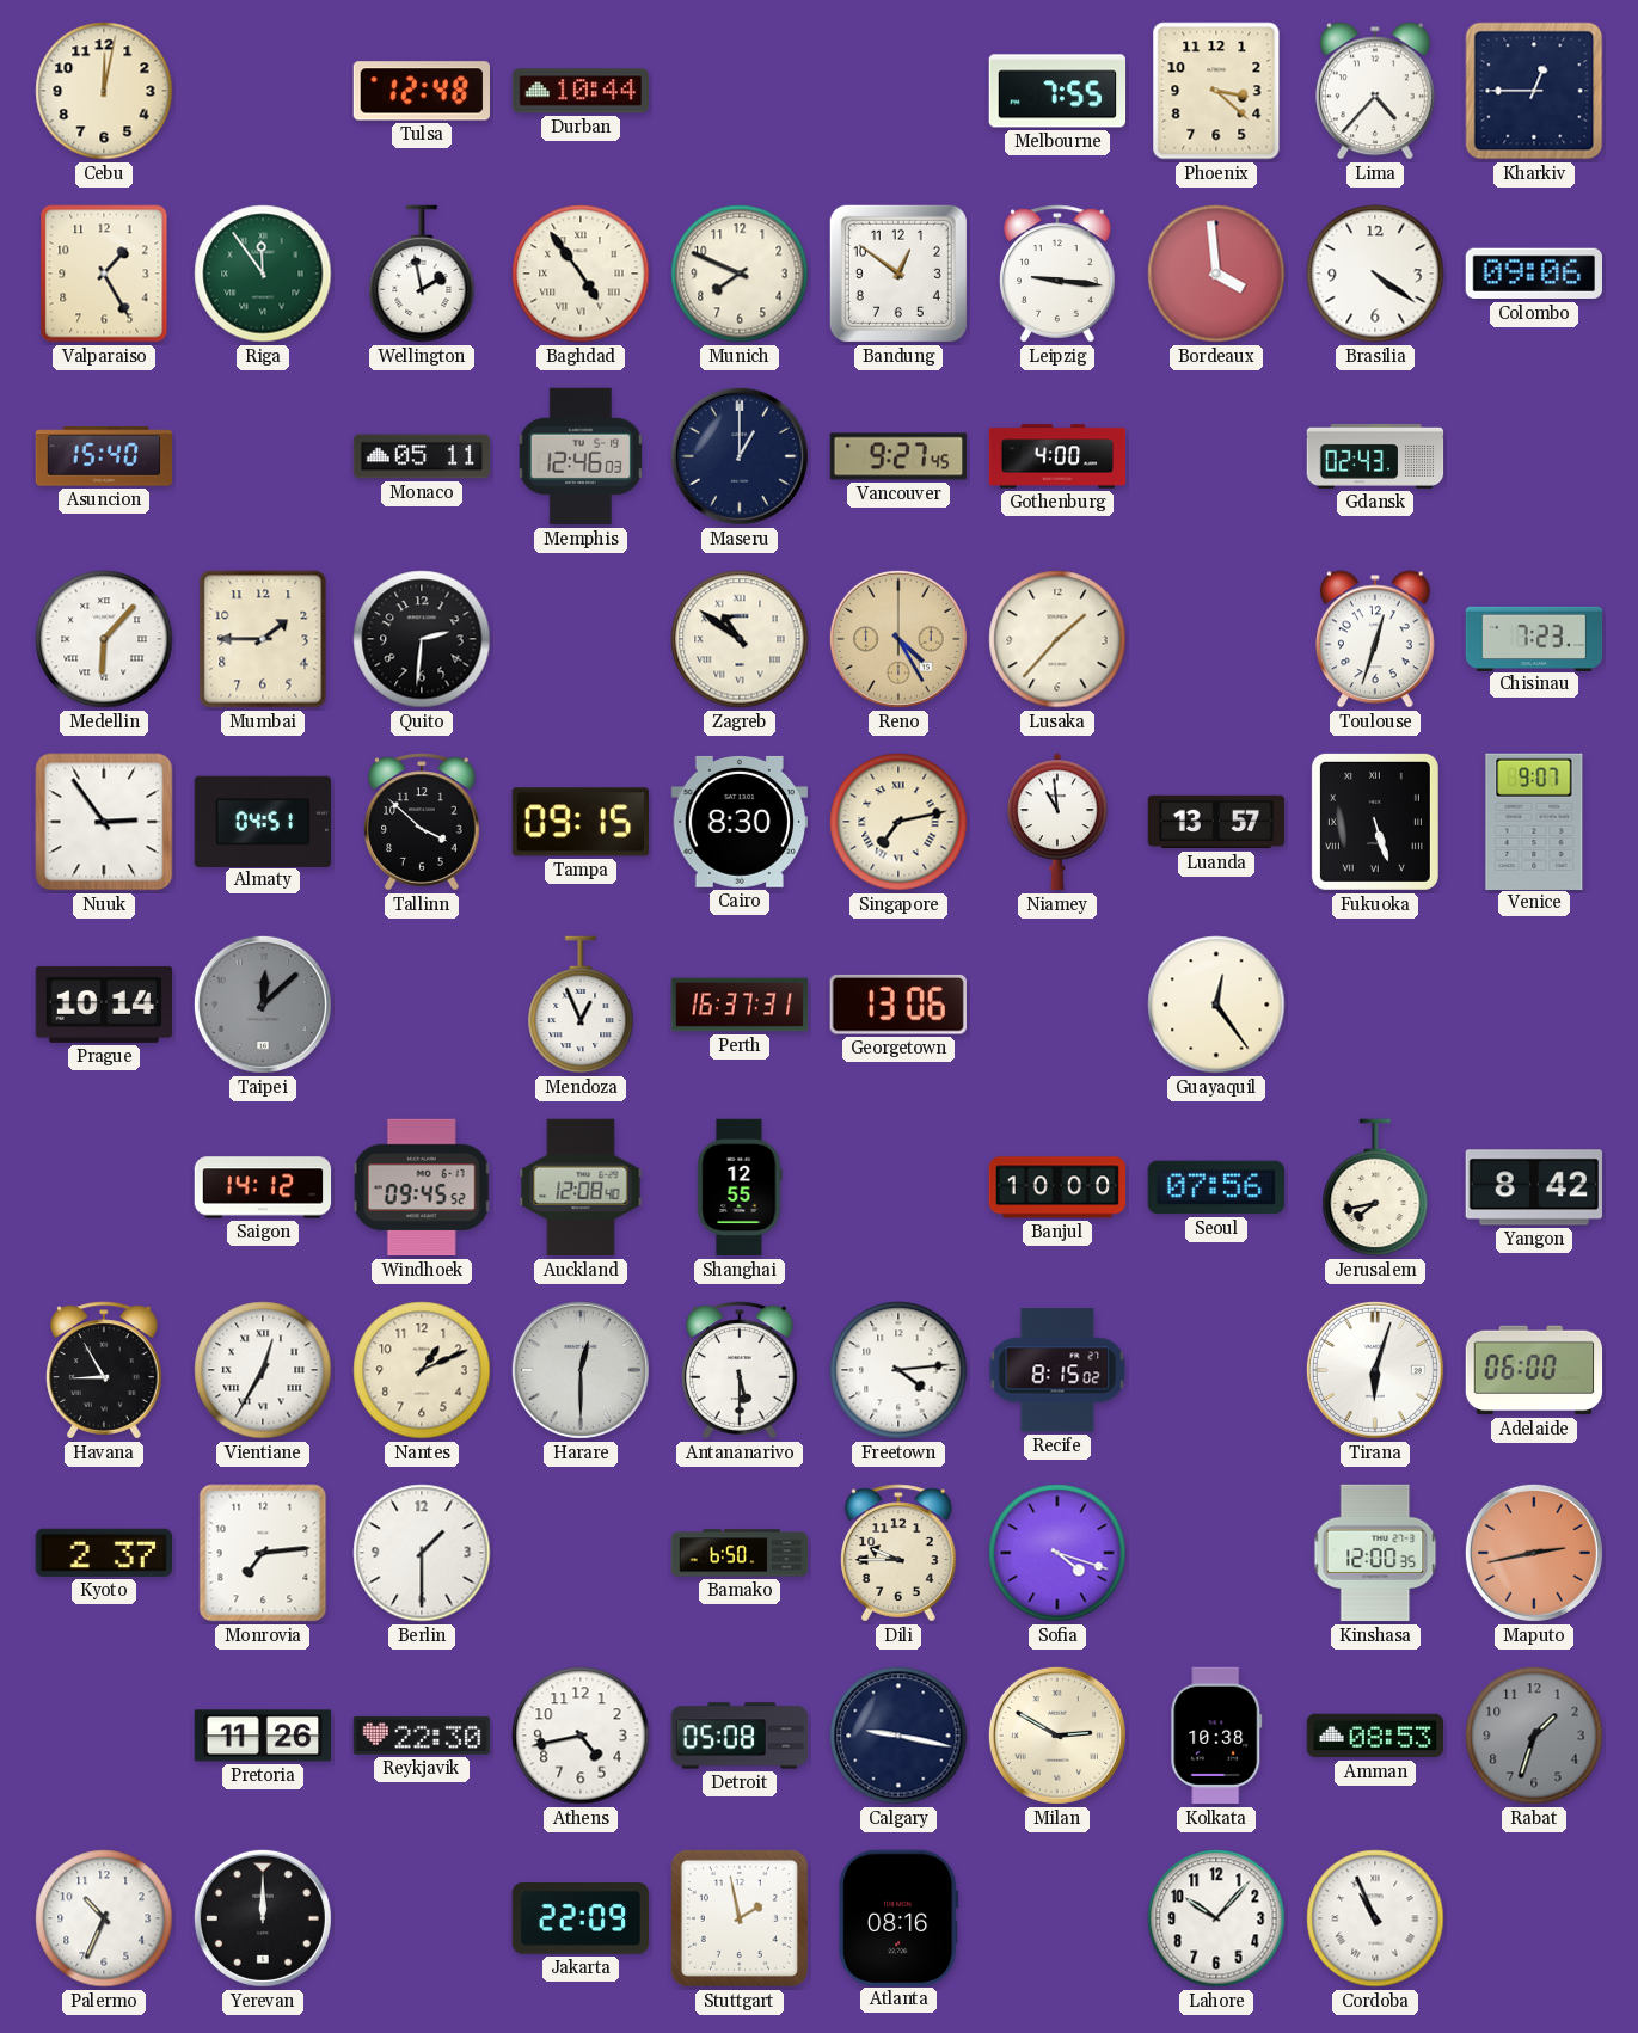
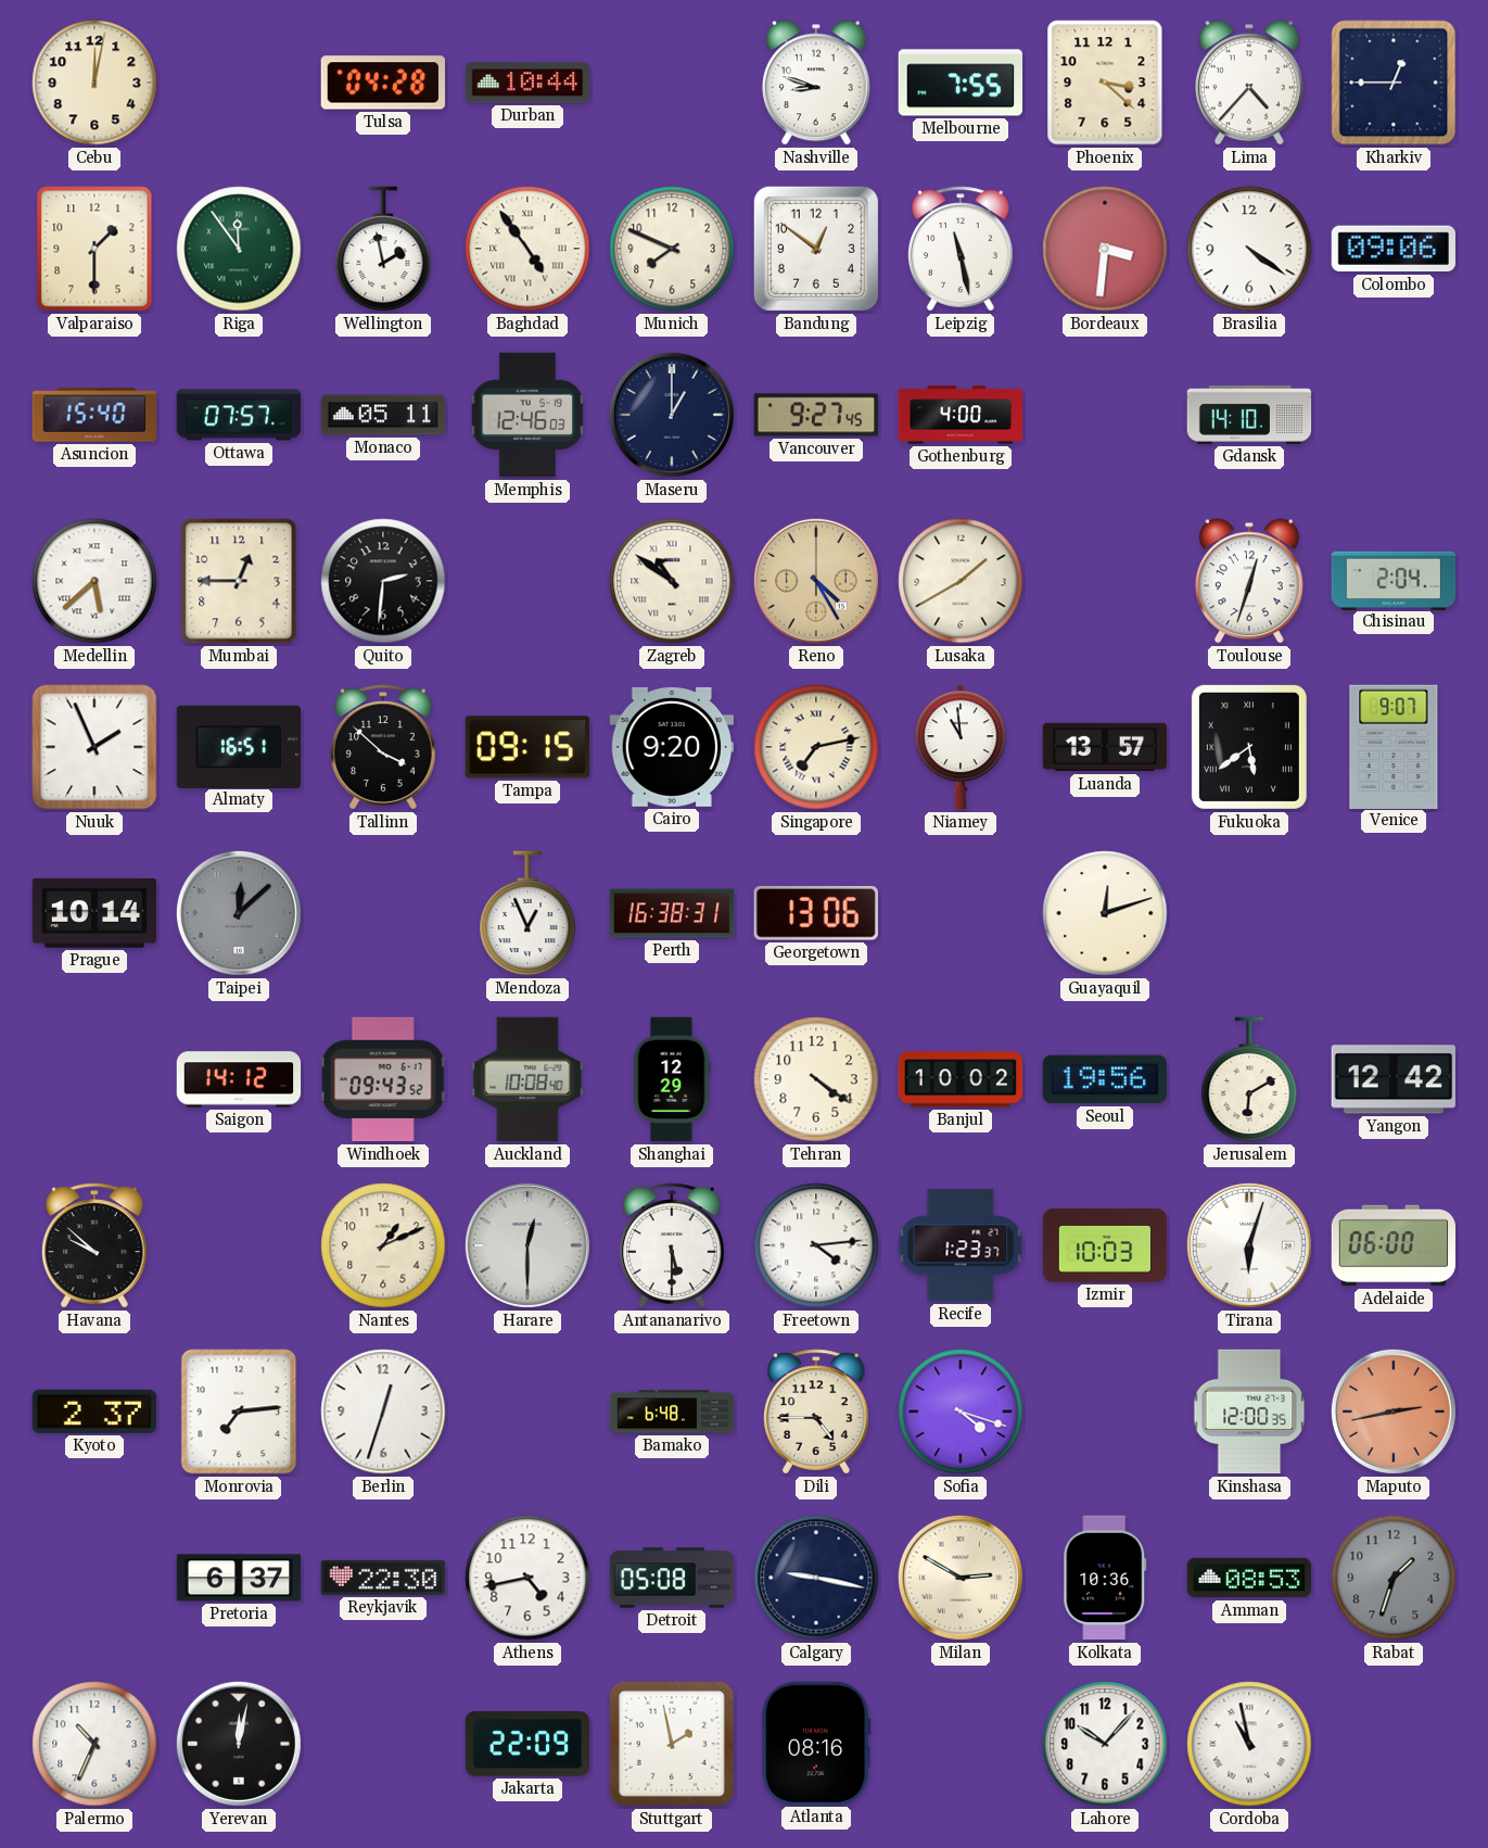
Tulsa: 12:48 -> 04:28 (382, 83)
Nashville: none -> 8:48 (816, 83)
Valparaiso: 1:25 -> 1:30 (94, 249)
Leipzig: 9:16 -> 11:28 (962, 249)
Bordeaux: 3:59 -> 3:31 (1105, 249)
Ottawa: none -> 07:57 (239, 415)
Gdansk: 02:43 -> 14:10 (1249, 415)
Medellin: 6:07 -> 5:38 (94, 581)
Mumbai: 1:45 -> 12:45 (239, 581)
Lusaka: 1:37 -> 1:40 (961, 581)
Chisinau: 7:23 -> 2:04 (1394, 580)
Nuuk: 2:54 -> 1:56 (94, 747)
Almaty: 04:51 -> 16:51 (238, 746)
Cairo: 8:30 -> 9:20 (671, 747)
Fukuoka: 5:27 -> 5:39 (1249, 747)
Perth: 16:37 -> 16:38 (672, 913)
Guayaquil: 12:24 -> 12:12 (1105, 913)
Windhoek: 09:45 -> 09:43 (383, 1079)
Auckland: 12:08 -> 10:08 (527, 1079)
Shanghai: 12:55 -> 12:29 (672, 1079)
Tehran: none -> 4:21 (816, 1079)
Banjul: 10:00 -> 10:02 (961, 1079)
Seoul: 07:56 -> 19:56 (1104, 1079)
Jerusalem: 7:43 -> 6:10 (1249, 1079)
Yangon: 8:42 -> 12:42 (1392, 1079)
Havana: 8:55 -> 9:52 (96, 1245)
Vientiane: 12:35 -> none (263, 1370)
Recife: 8:15 -> 1:23 (961, 1245)
Izmir: none -> 10:03 (1105, 1245)
Berlin: 1:30 -> 12:33 (383, 1412)
Bamako: 6:50 -> 6:48 (672, 1412)
Dili: 9:45 -> 4:45 (817, 1412)
Pretoria: 11:26 -> 6:37 (239, 1578)
Kolkata: 10:38 -> 10:36 (1105, 1578)
Yerevan: 12:00 -> 12:02 (239, 1744)
Cordoba: 10:56 -> 10:58 (1249, 1744)
